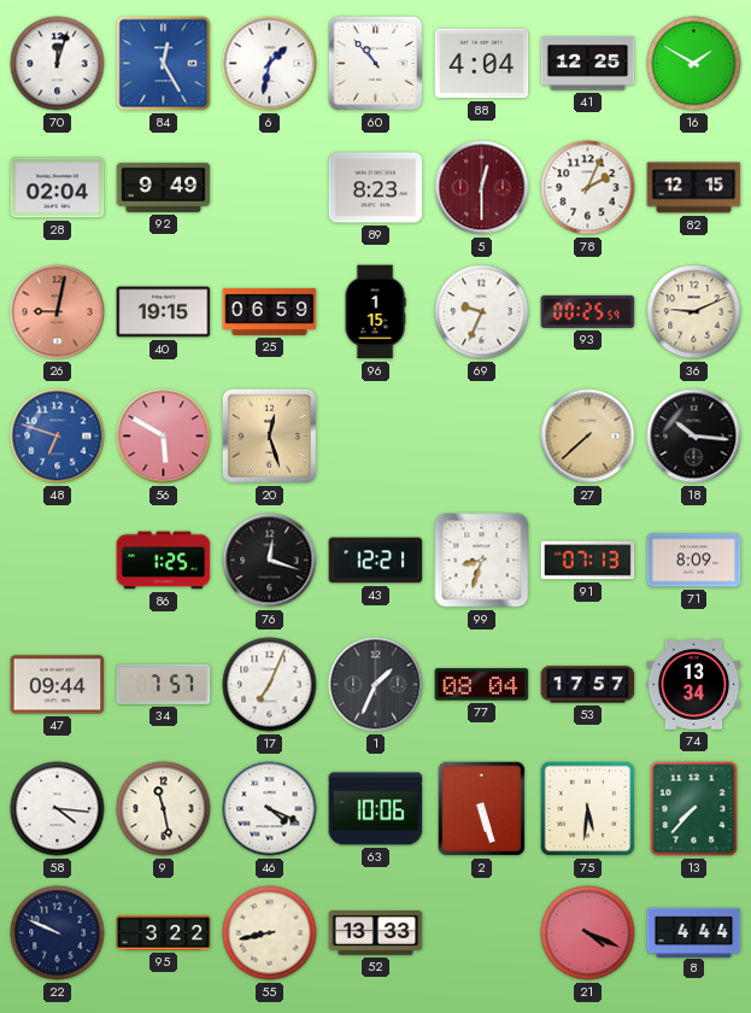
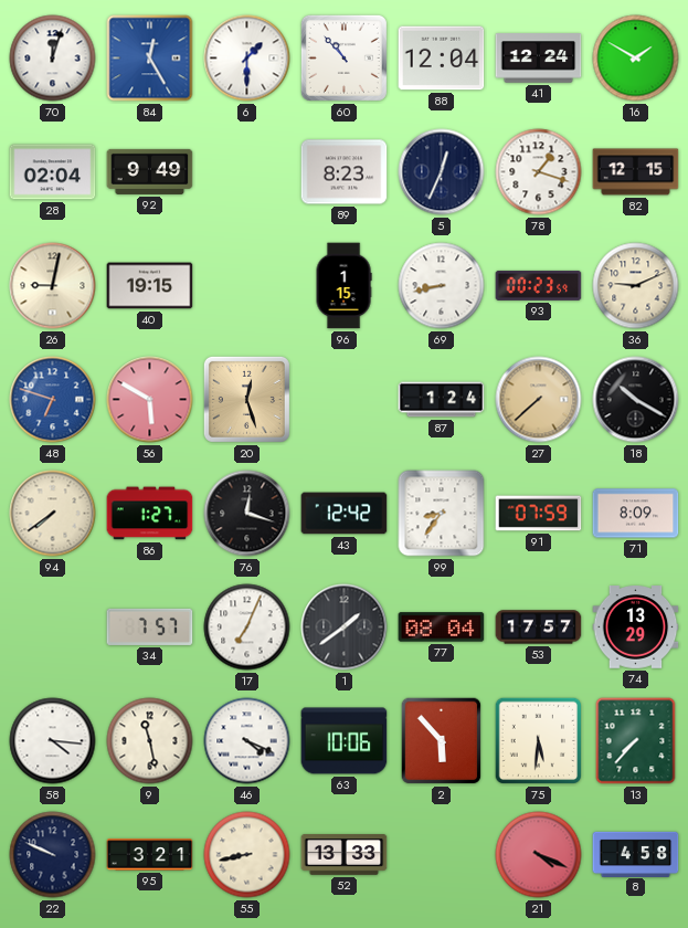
6: 1:32 -> 1:30 (247, 59)
88: 4:04 -> 12:04 (442, 59)
41: 12:25 -> 12:24 (539, 59)
5: 12:30 -> 12:34 (442, 172)
5 dial: burgundy -> navy (442, 172)
78: 2:04 -> 1:18 (539, 172)
26 dial: salmon -> cream (53, 286)
25: 06:59 -> none (270, 311)
69: 9:34 -> 8:43 (442, 286)
93: 00:25 -> 00:23 (539, 285)
87: none -> 1:24 (442, 400)
18: 10:16 -> 10:20 (636, 400)
94: none -> 7:39 (53, 514)
86: 1:25 -> 1:27 (150, 514)
43: 12:21 -> 12:42 (345, 514)
99: 8:33 -> 8:36 (442, 514)
91: 07:13 -> 07:59 (539, 514)
47: 09:44 -> none (58, 685)
1: 1:34 -> 1:39 (345, 628)
74: 13:34 -> 13:29 (636, 628)
2: 5:27 -> 5:53 (442, 741)
95: 3:22 -> 3:21 (150, 855)
8: 4:44 -> 4:58 (636, 854)
